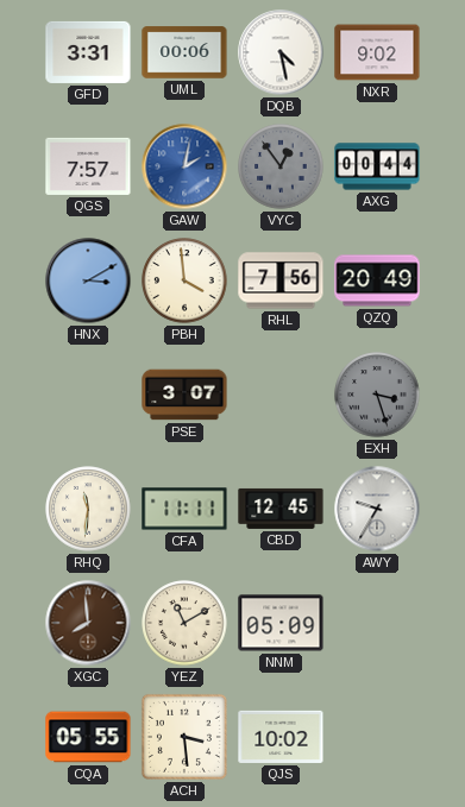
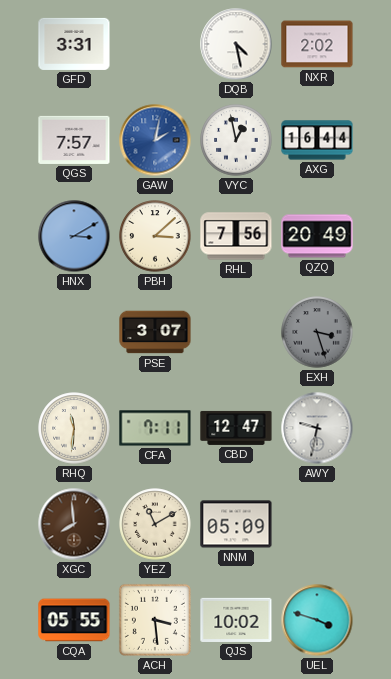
UML: 00:06 -> none (184, 52)
NXR: 9:02 -> 2:02 (317, 44)
VYC: 12:54 -> 12:58 (236, 140)
VYC dial: grey -> white (236, 140)
AXG: 00:44 -> 16:44 (317, 140)
PBH: 3:59 -> 3:08 (155, 236)
CFA: 11:11 -> 7:11 (155, 428)
CBD: 12:45 -> 12:47 (236, 428)
AWY: 9:35 -> 9:32 (317, 428)
UEL: none -> 3:48 (317, 620)
